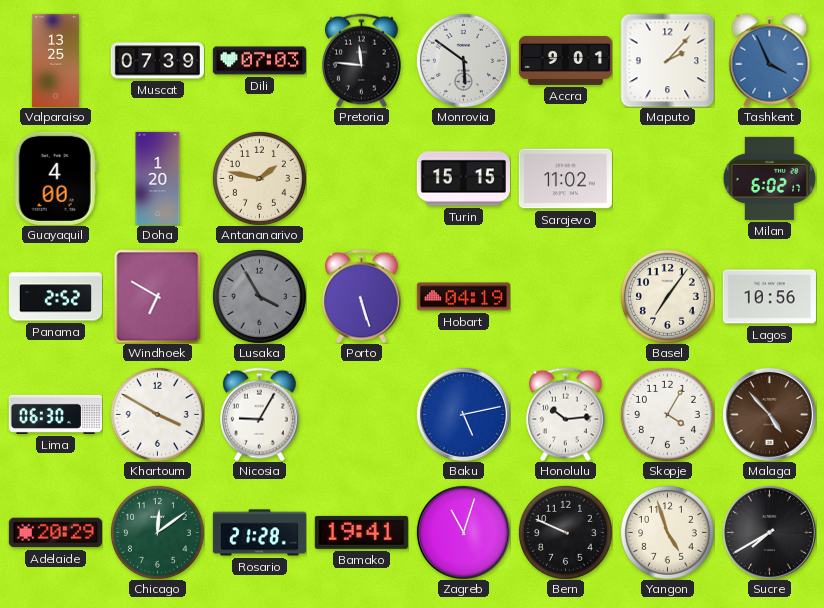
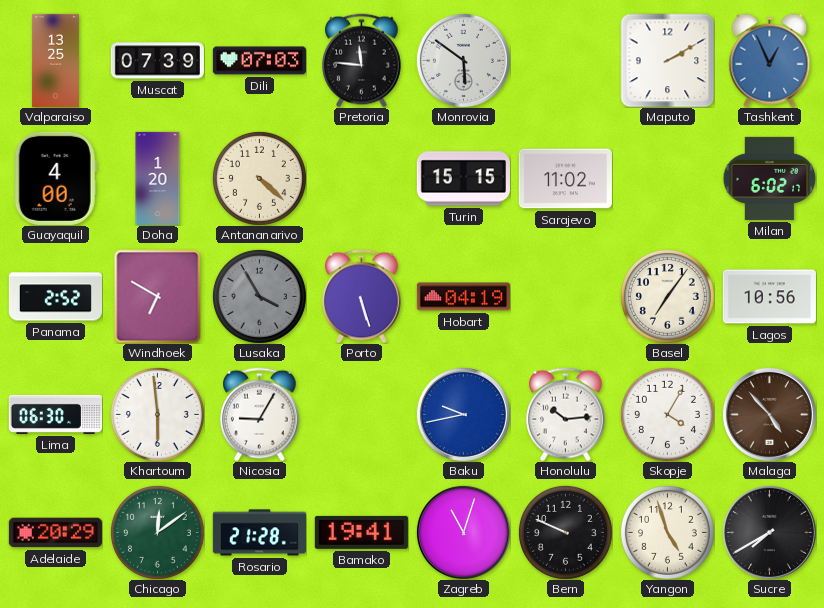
Accra: 9:01 -> none (565, 60)
Maputo: 2:07 -> 2:10 (667, 60)
Tashkent: 3:56 -> 12:56 (770, 60)
Antananarivo: 1:47 -> 4:22 (259, 178)
Khartoum: 3:50 -> 5:59 (157, 414)
Baku: 5:13 -> 9:43 (463, 414)
